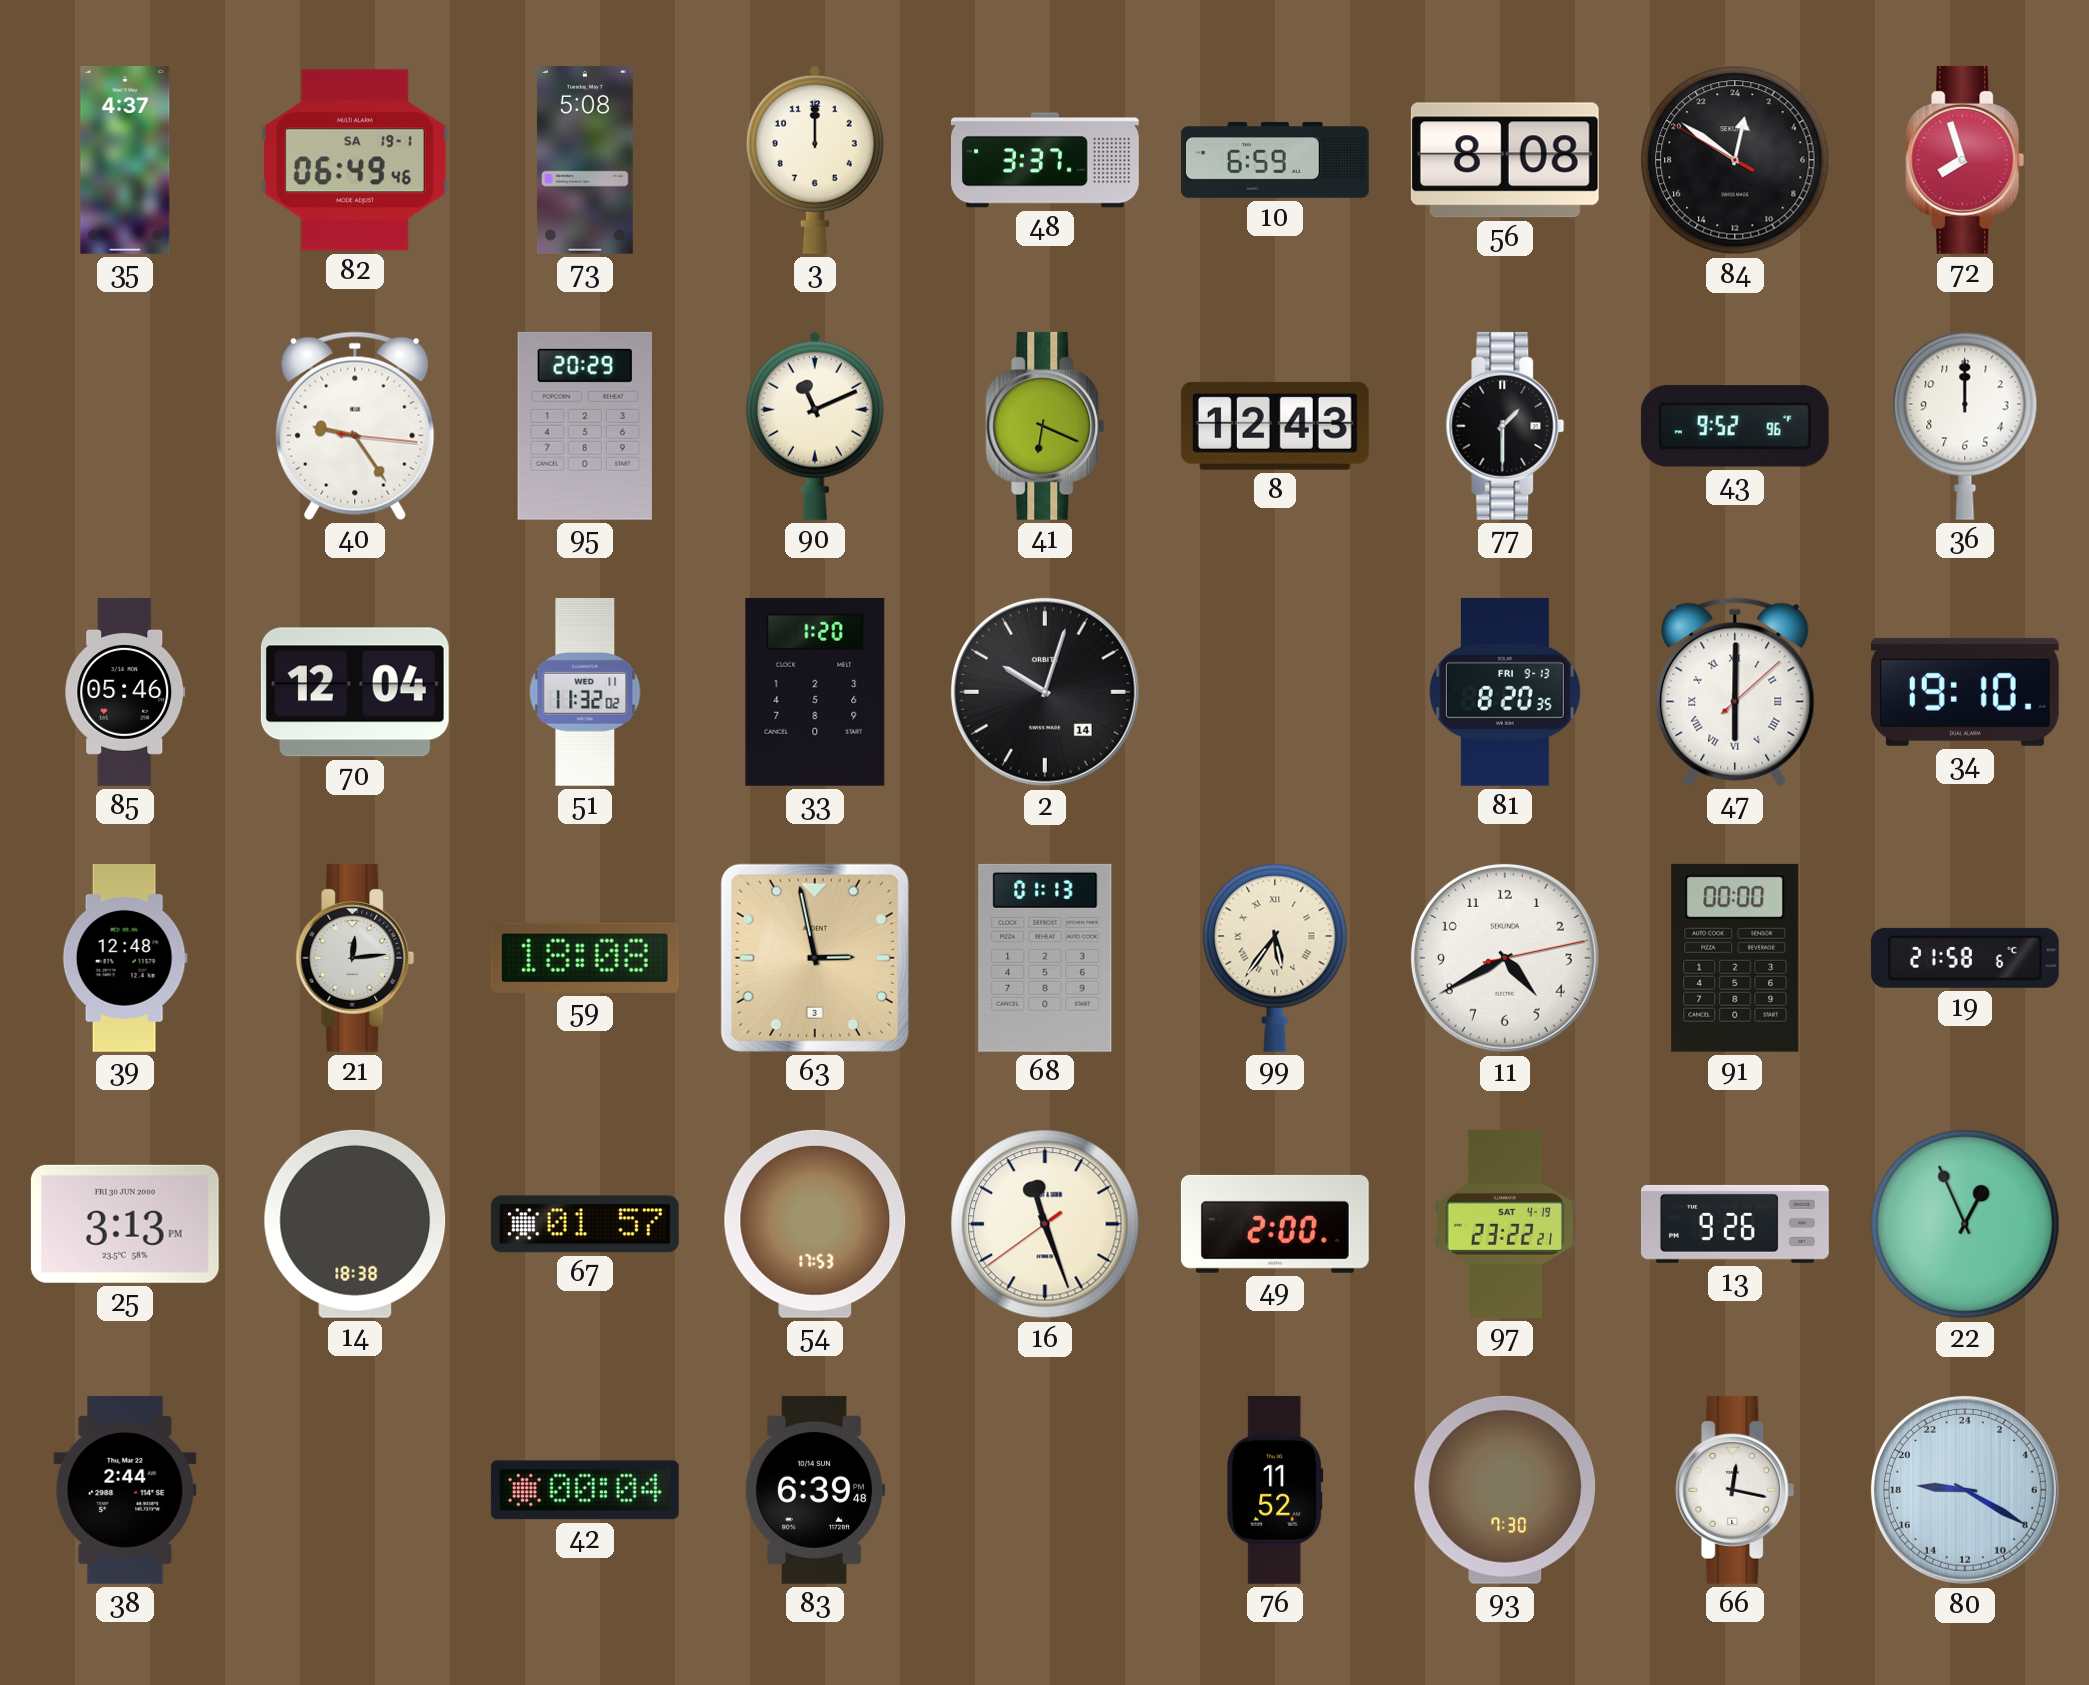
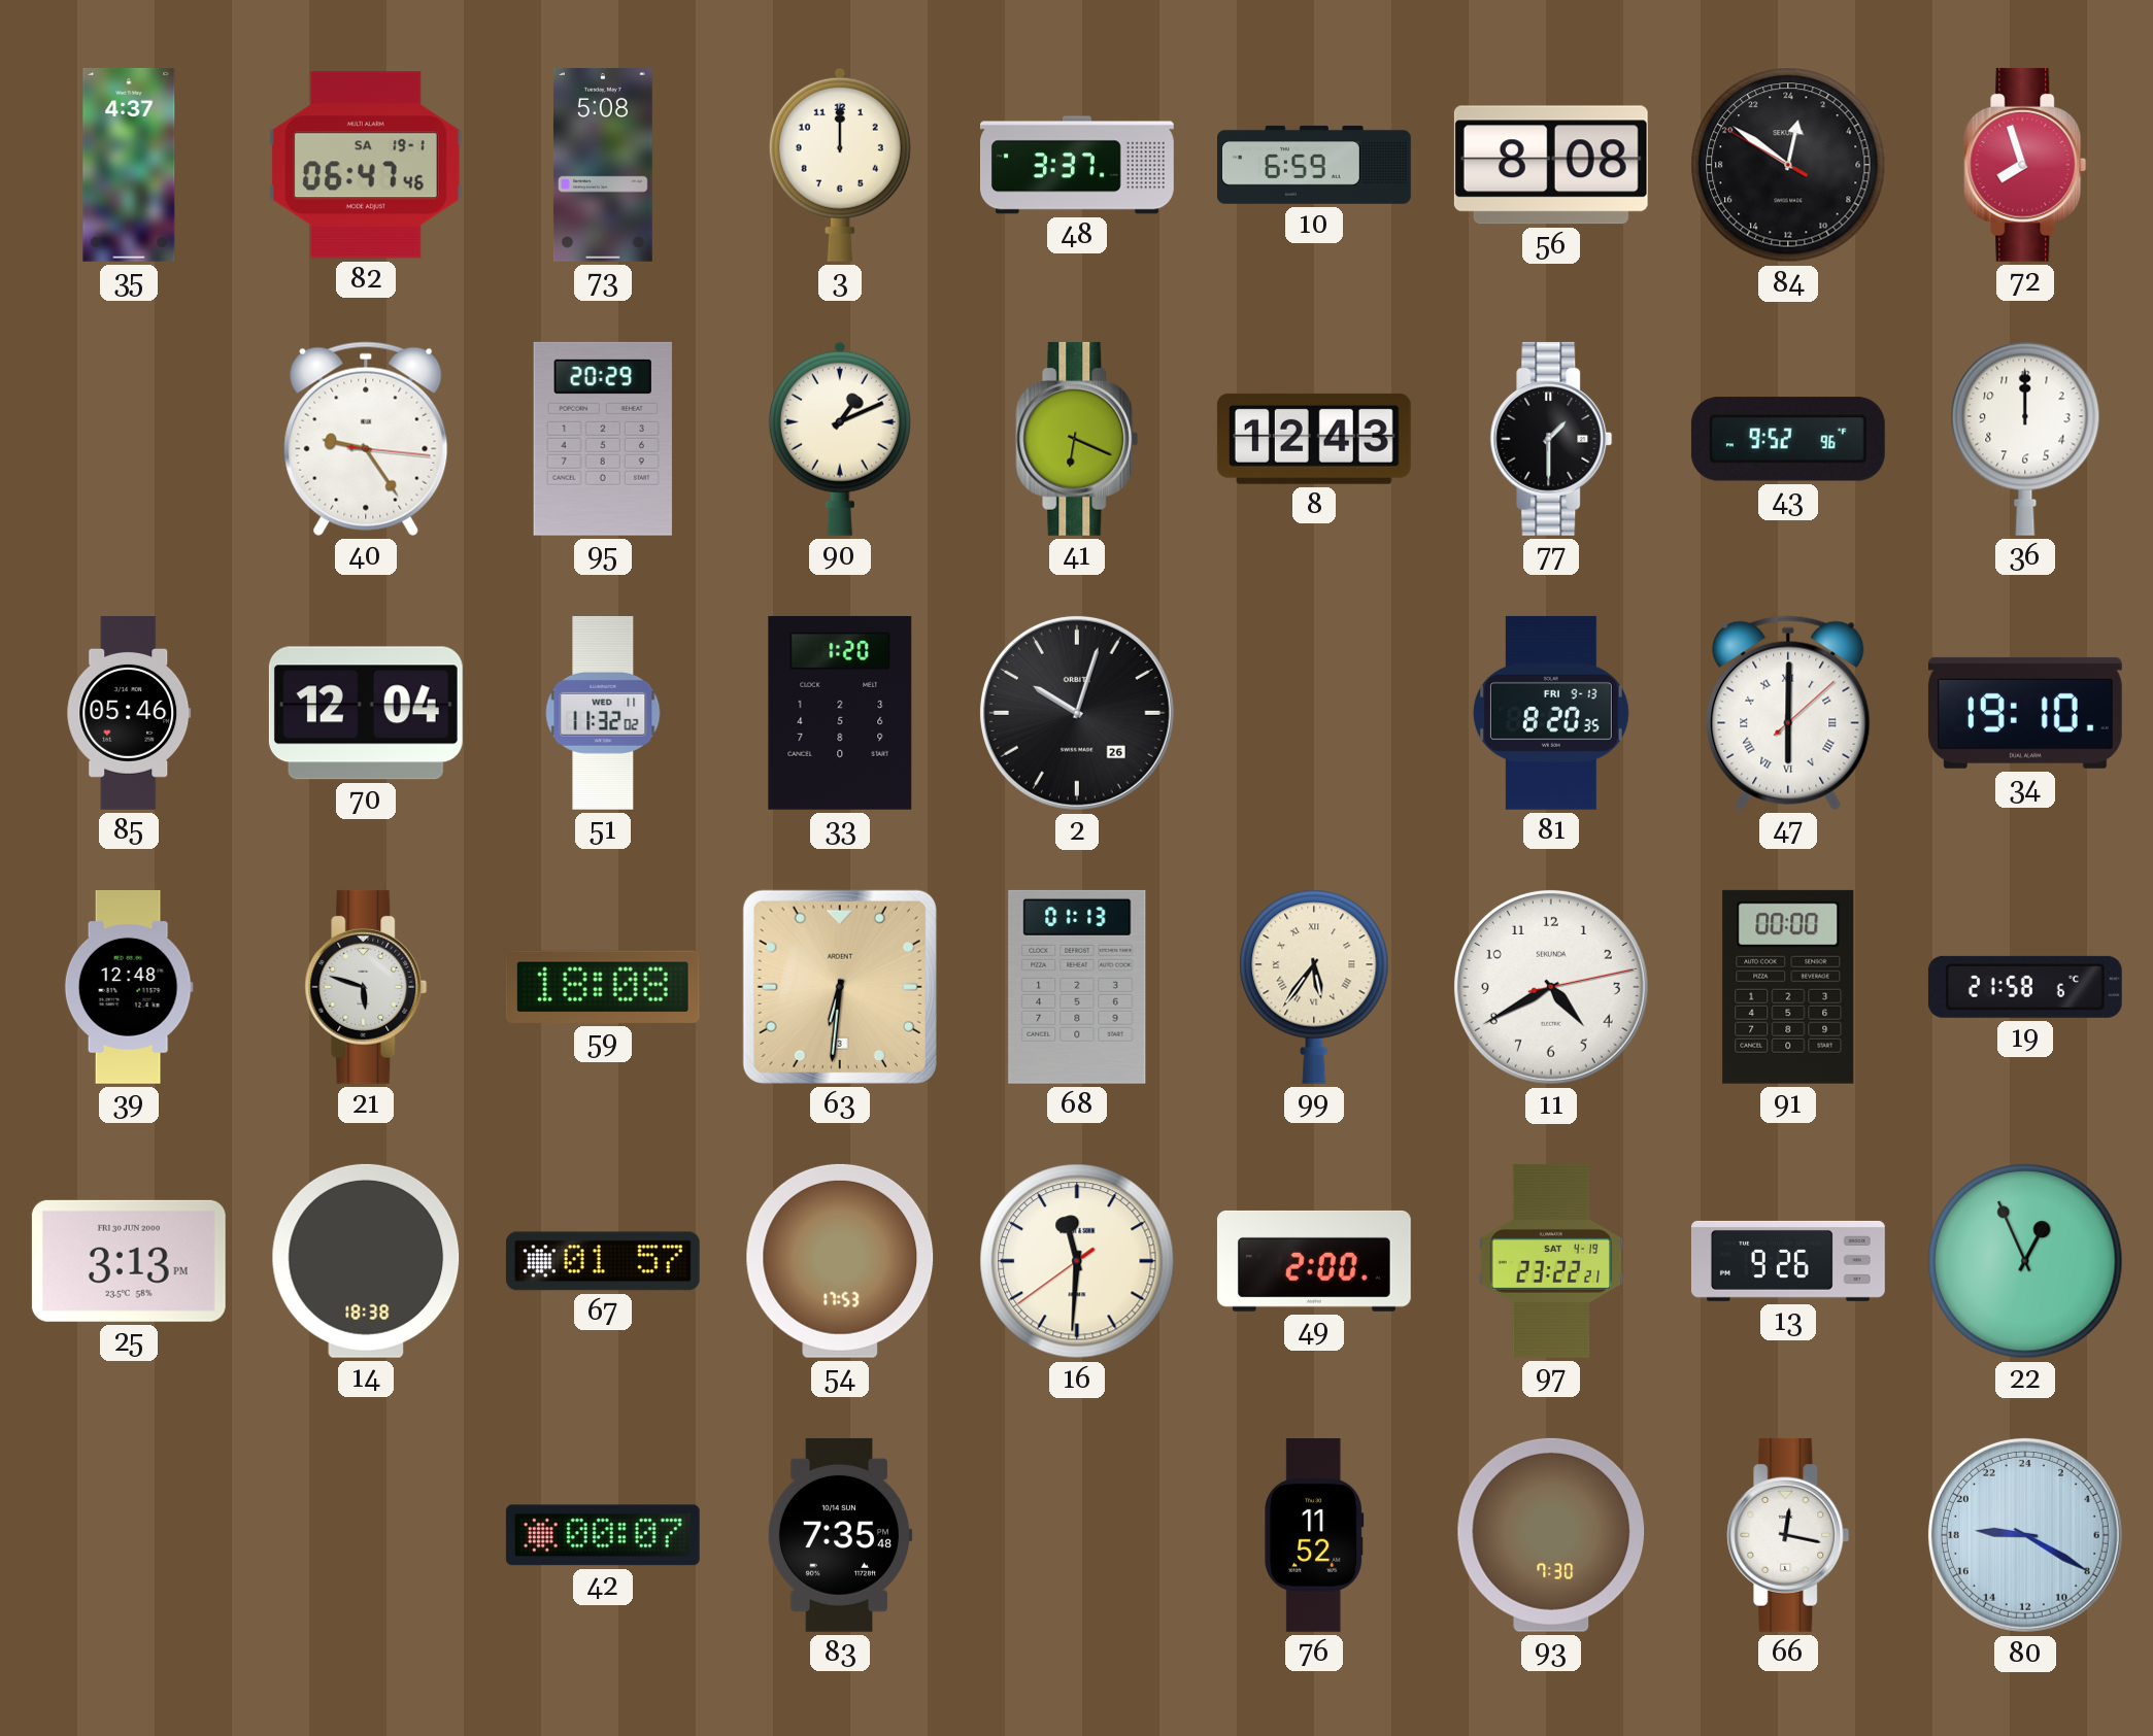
82: 06:49 -> 06:47 (366, 165)
90: 11:11 -> 1:11 (840, 439)
2 date: 14 -> 26 (1077, 713)
21: 12:14 -> 5:48 (366, 987)
63: 2:58 -> 6:31 (840, 987)
16: 11:26 -> 11:30 (1077, 1261)
38: 2:44 -> none (125, 1490)
42: 00:04 -> 00:07 (603, 1535)
83: 6:39 -> 7:35 (840, 1535)
